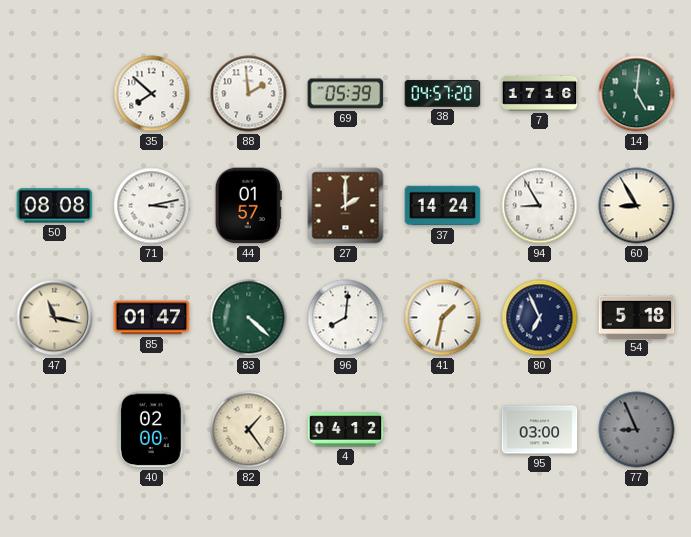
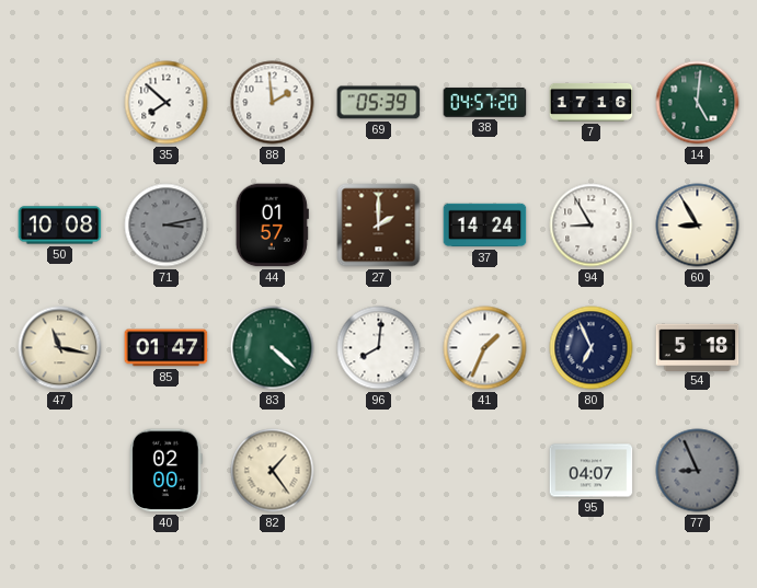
50: 08:08 -> 10:08 (60, 226)
71 dial: white -> grey (167, 226)
41: 1:32 -> 1:34 (485, 348)
4: 04:12 -> none (346, 430)
95: 03:00 -> 04:07 (592, 471)
